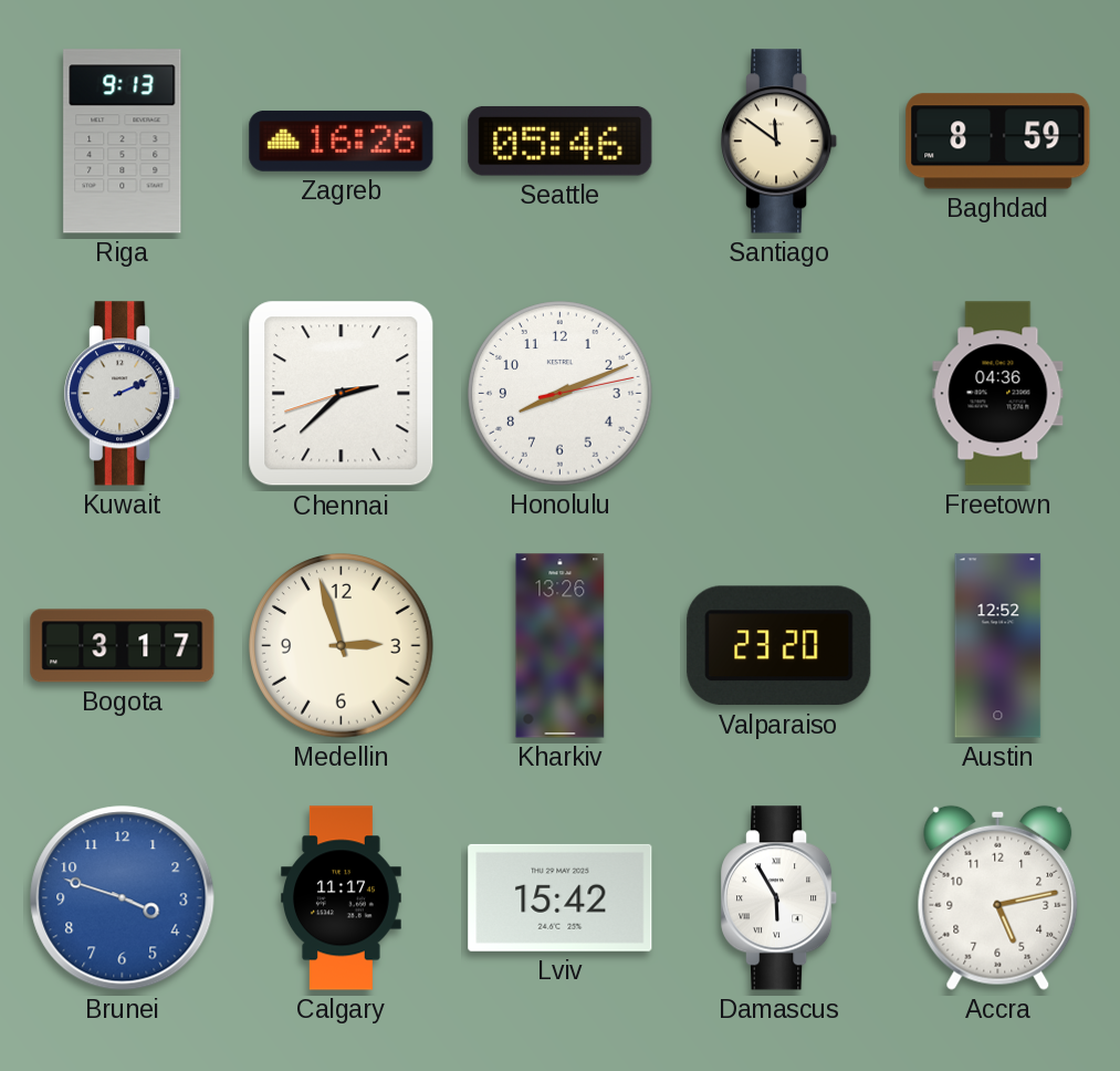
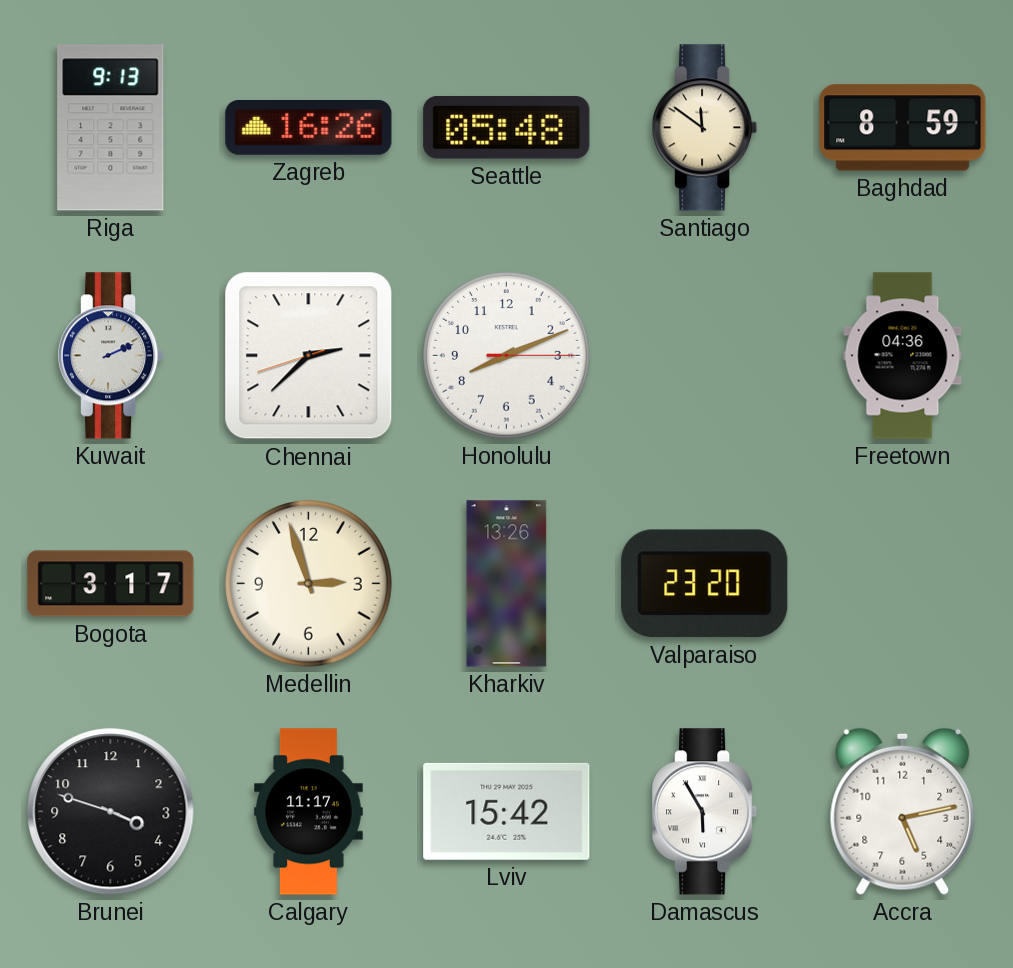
Seattle: 05:46 -> 05:48 (507, 128)
Honolulu: 8:11:13 -> 8:11:15 (507, 356)
Austin: 12:52 -> none (998, 646)
Brunei dial: blue -> black (111, 812)
